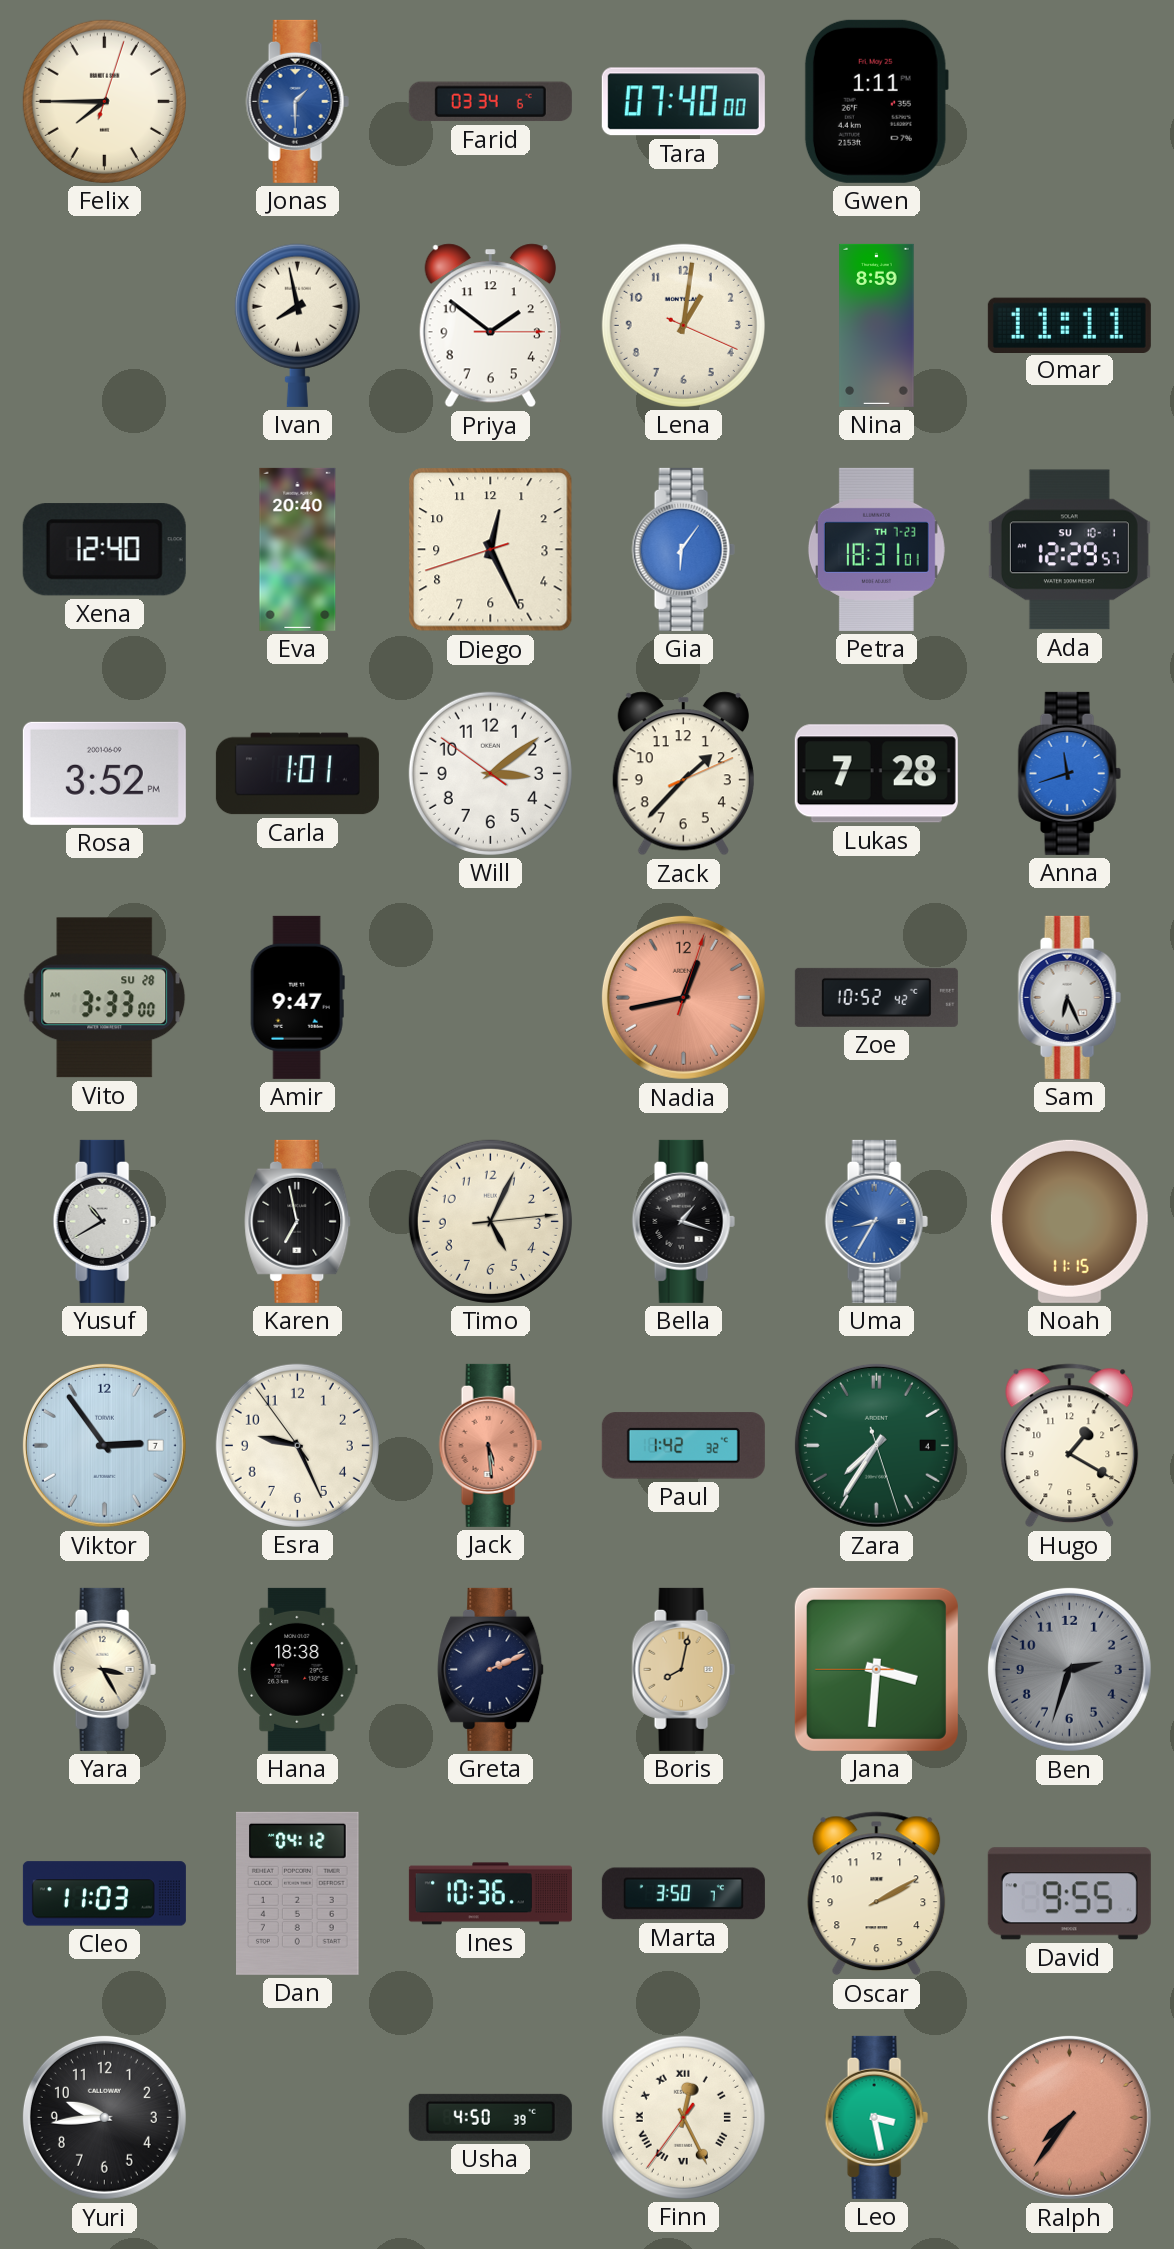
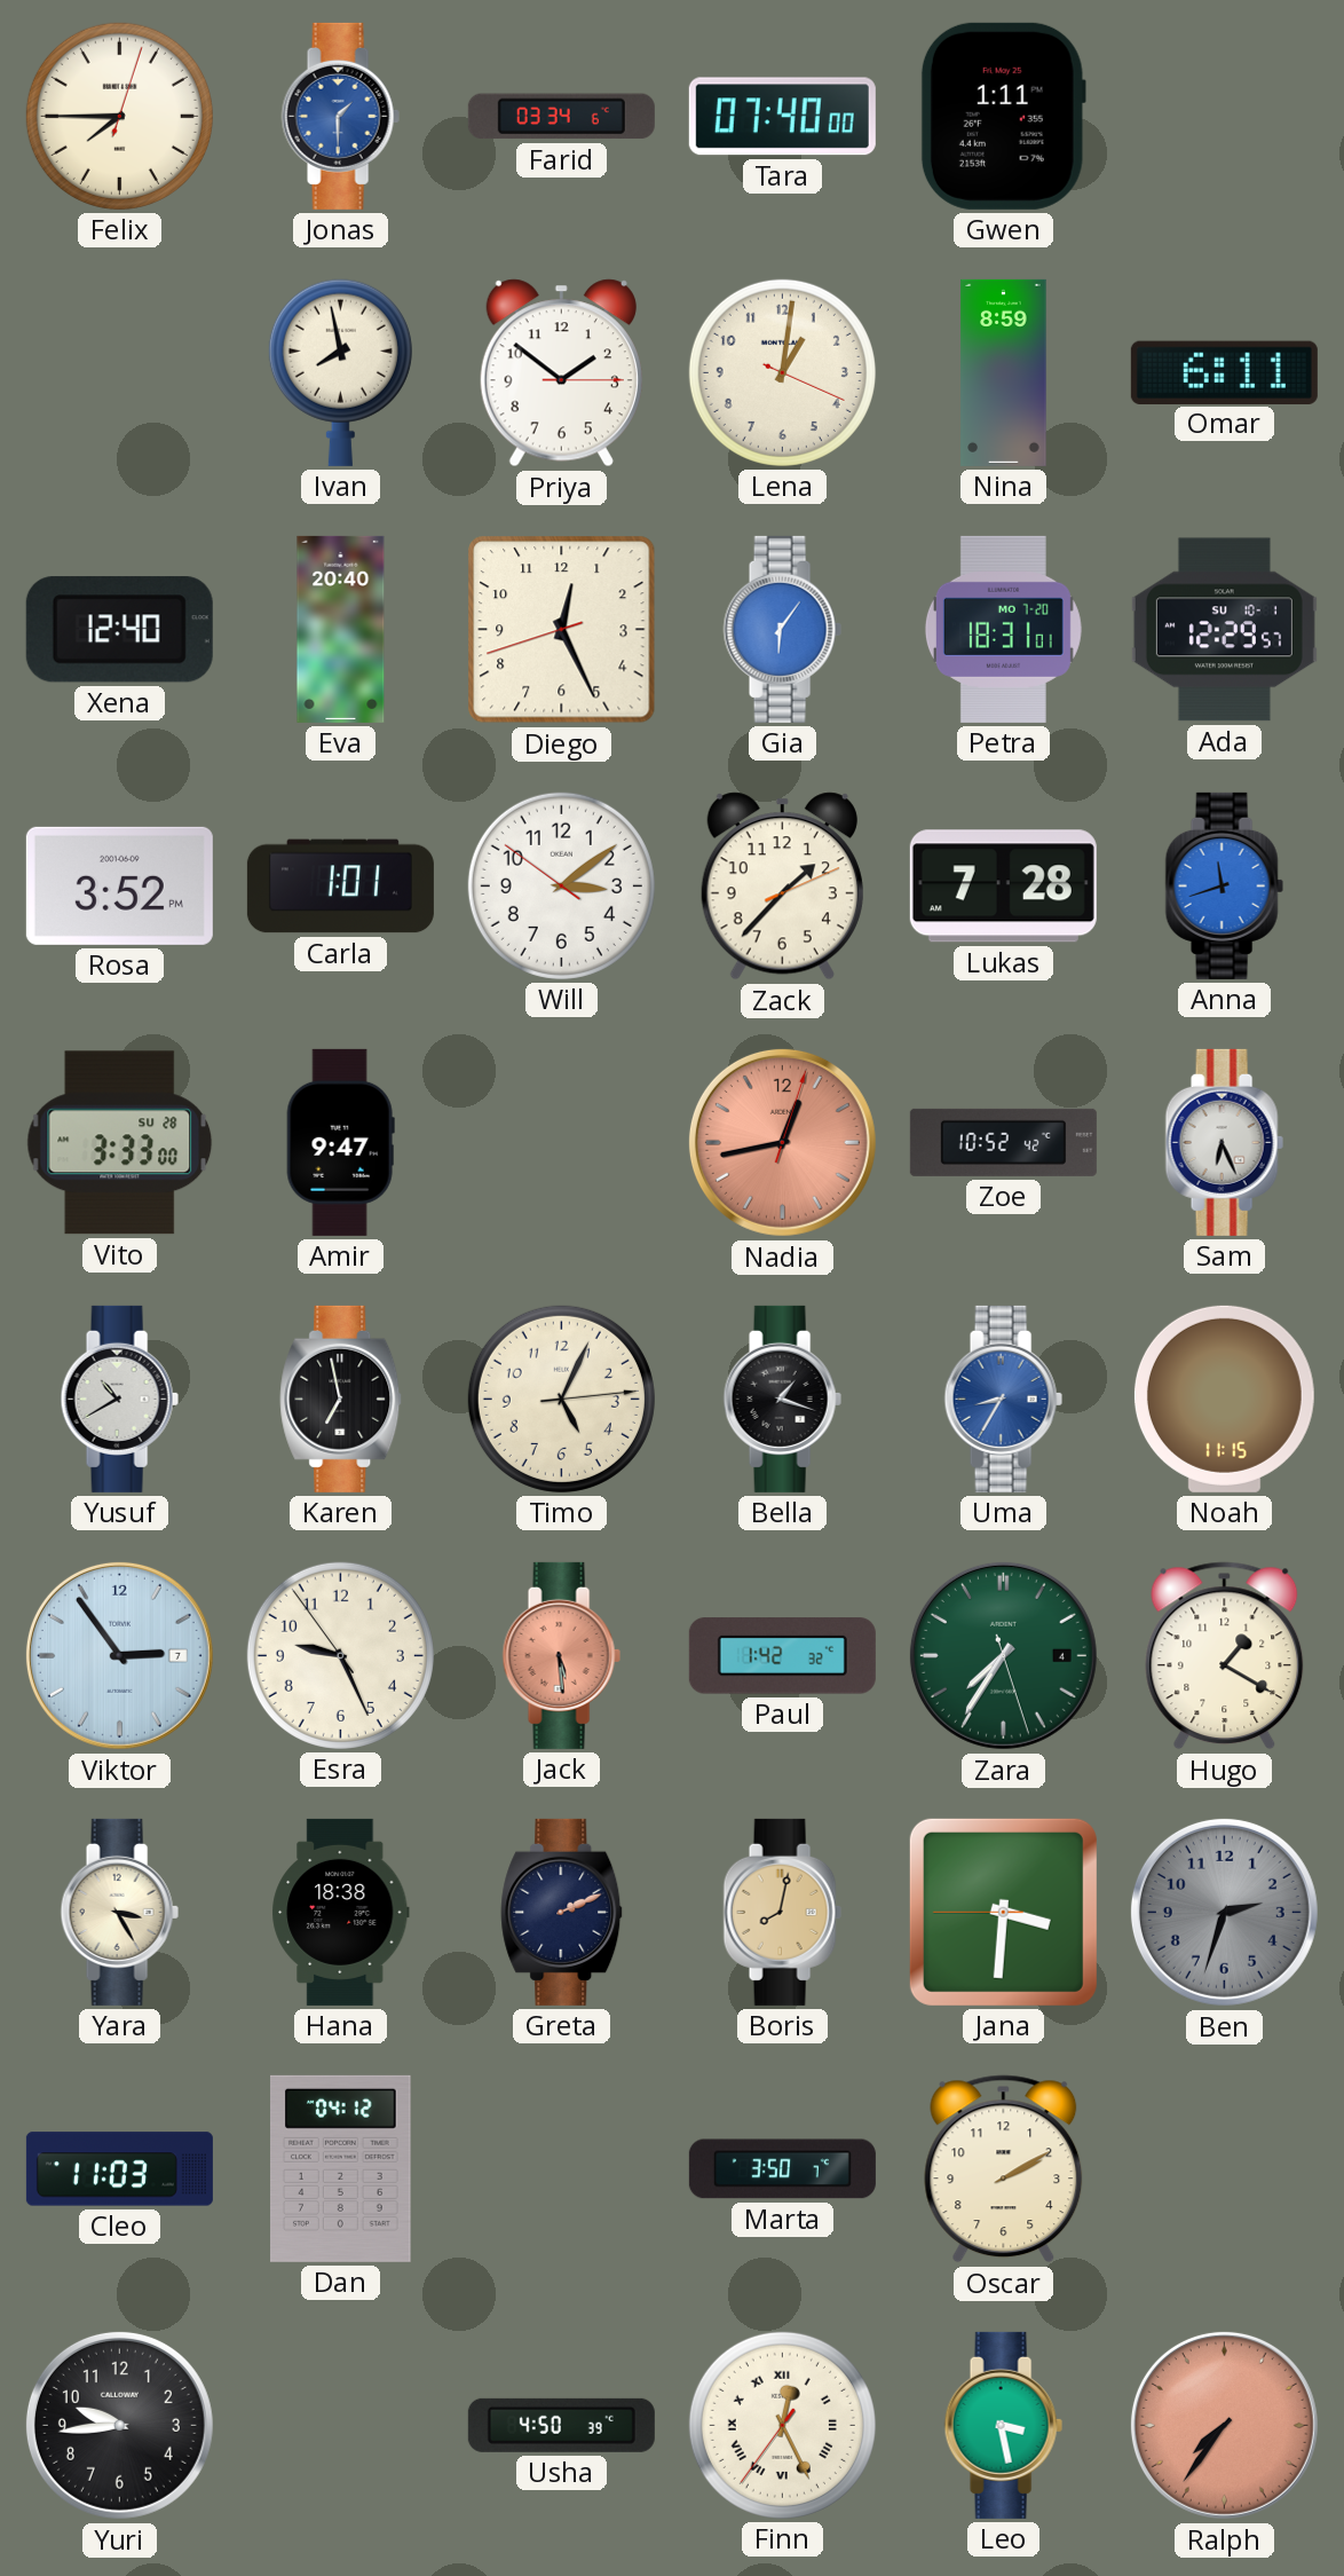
Omar: 11:11 -> 6:11 (1224, 372)
Petra date: TH 7-23 -> MO 7-20 (1003, 629)
Ines: 10:36 -> none (490, 1894)
David: 9:55 -> none (1069, 1894)
